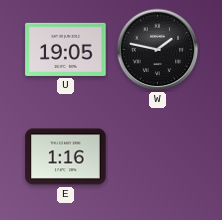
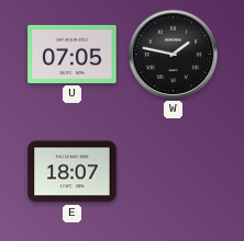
U: 19:05 -> 07:05 (73, 54)
E: 1:16 -> 18:07 (73, 172)
